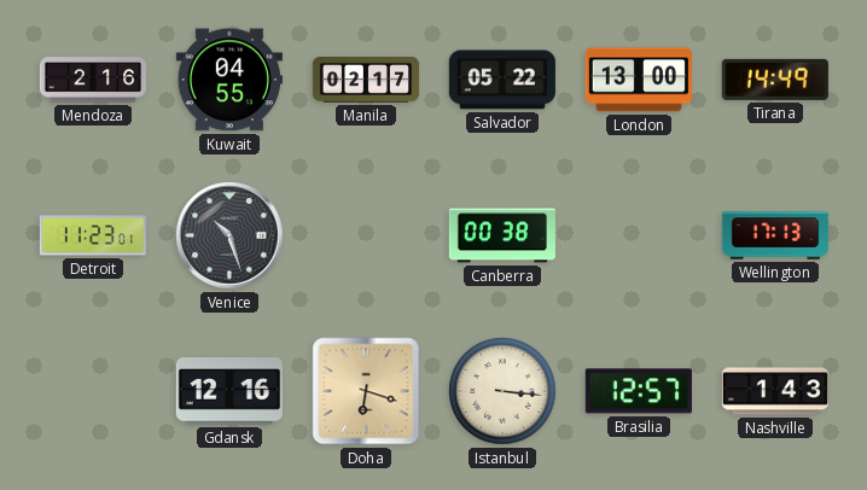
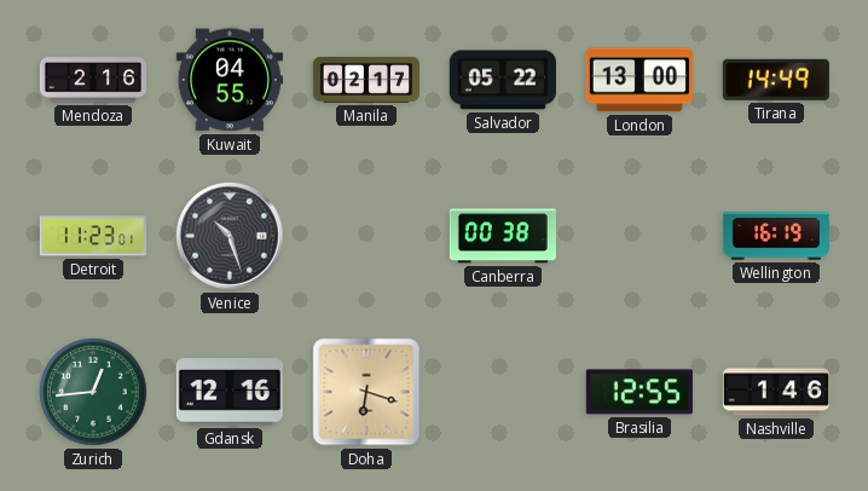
Wellington: 17:13 -> 16:19 (775, 236)
Zurich: none -> 12:44 (93, 392)
Istanbul: 3:16 -> none (502, 391)
Brasilia: 12:57 -> 12:55 (640, 392)
Nashville: 1:43 -> 1:46 (775, 392)
